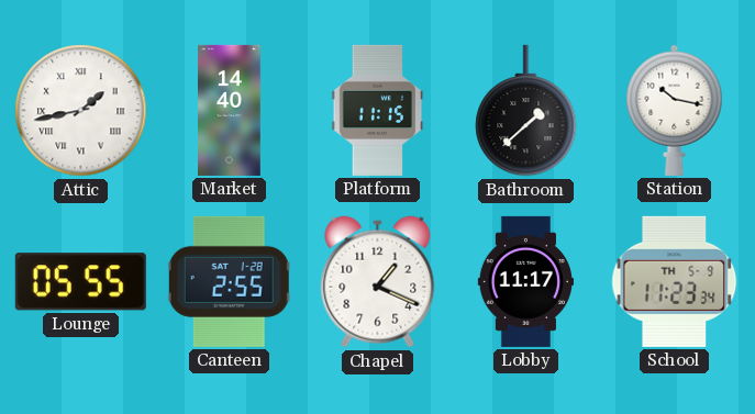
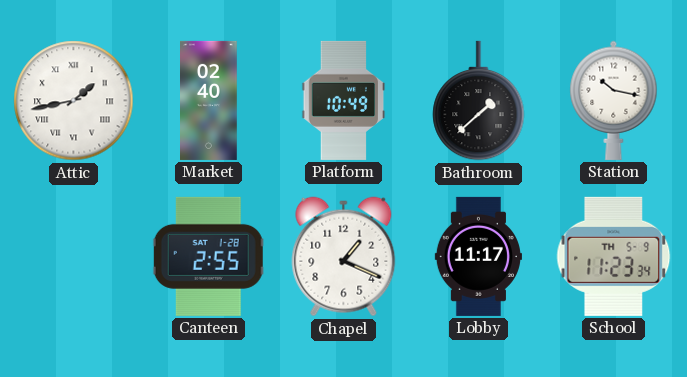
Market: 14:40 -> 02:40 (209, 100)
Platform: 11:15 -> 10:49 (344, 100)
Lounge: 05:55 -> none (80, 282)
